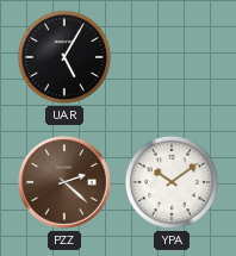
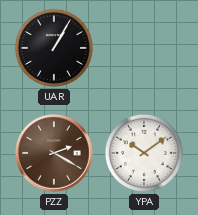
UAR: 5:05 -> 1:05 (54, 48)
PZZ: 2:22 -> 2:20 (54, 153)
